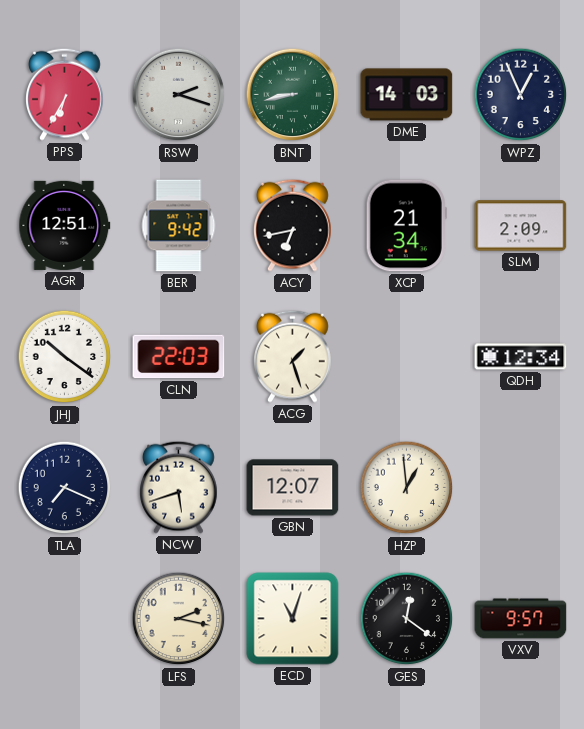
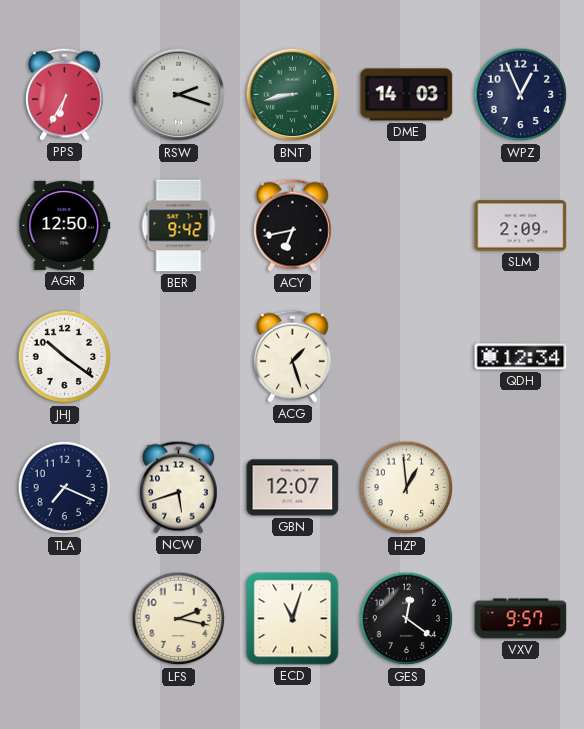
AGR: 12:51 -> 12:50 (65, 225)
XCP: 21:34 -> none (406, 226)
CLN: 22:03 -> none (179, 357)
